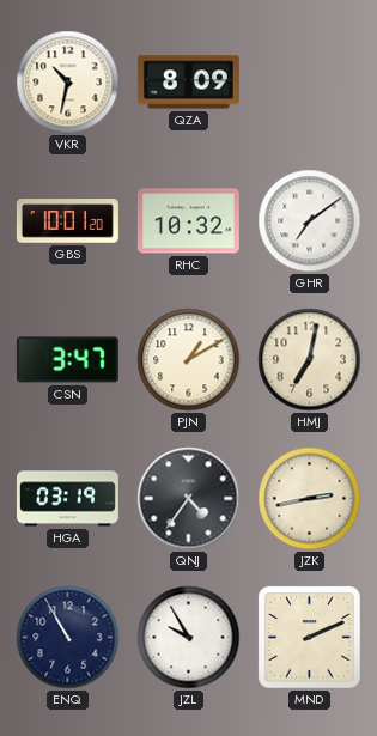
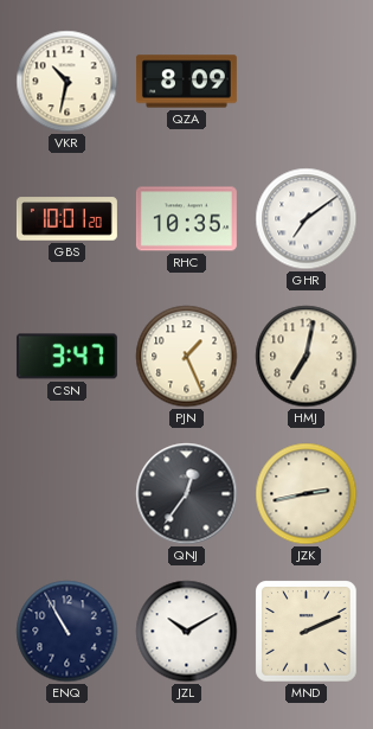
RHC: 10:32 -> 10:35 (186, 219)
PJN: 1:10 -> 1:26 (187, 357)
HGA: 03:19 -> none (67, 499)
QNJ: 4:36 -> 12:36 (187, 494)
JZL: 9:55 -> 10:10 (187, 632)
